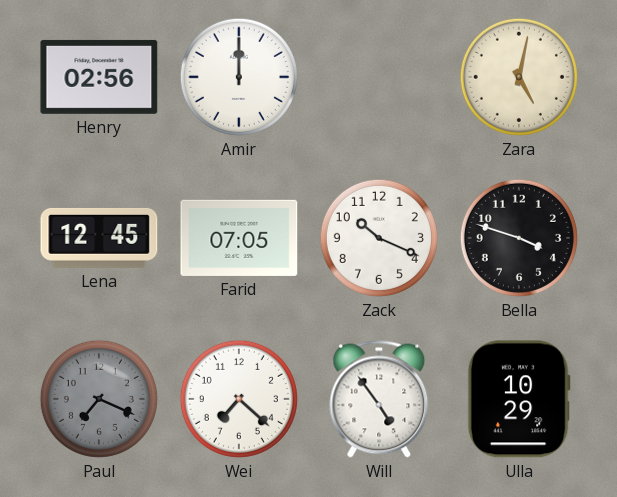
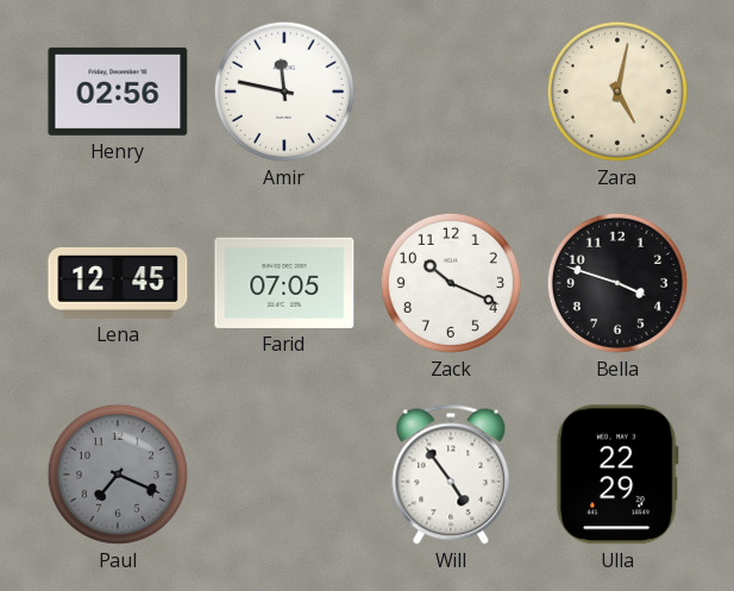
Amir: 12:00 -> 11:47 (284, 92)
Wei: 7:22 -> none (239, 399)
Ulla: 10:29 -> 22:29 (617, 474)
